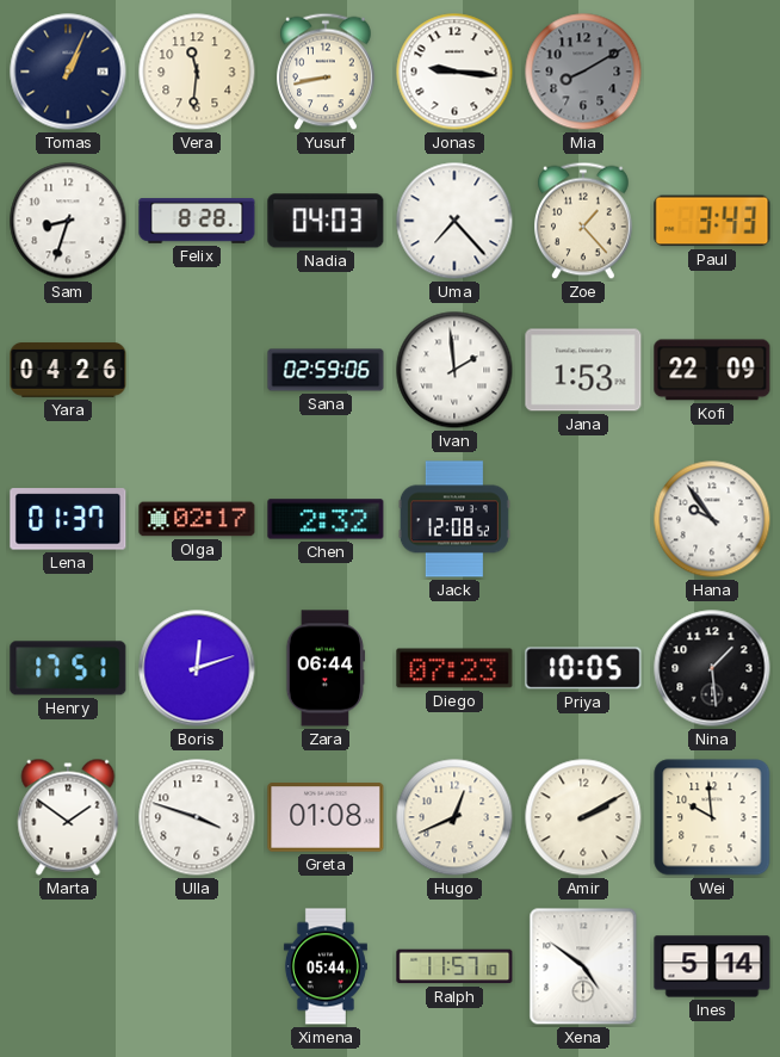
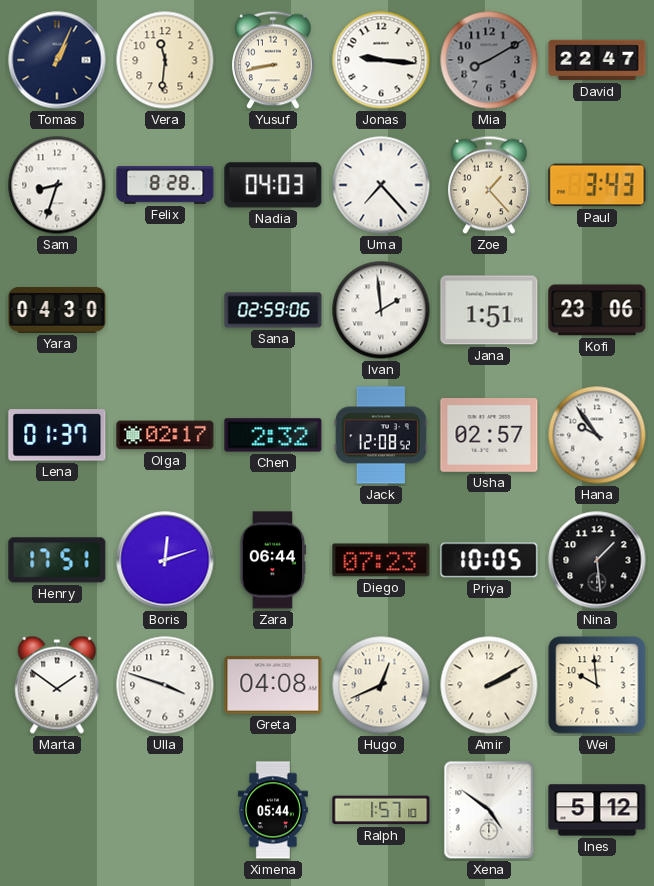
David: none -> 22:47 (597, 60)
Yara: 04:26 -> 04:30 (57, 310)
Jana: 1:53 -> 1:51 (489, 310)
Kofi: 22:09 -> 23:06 (597, 310)
Usha: none -> 02:57 (489, 436)
Greta: 01:08 -> 04:08 (273, 685)
Ralph: 11:57 -> 1:57 (381, 810)
Ines: 5:14 -> 5:12 (597, 810)
